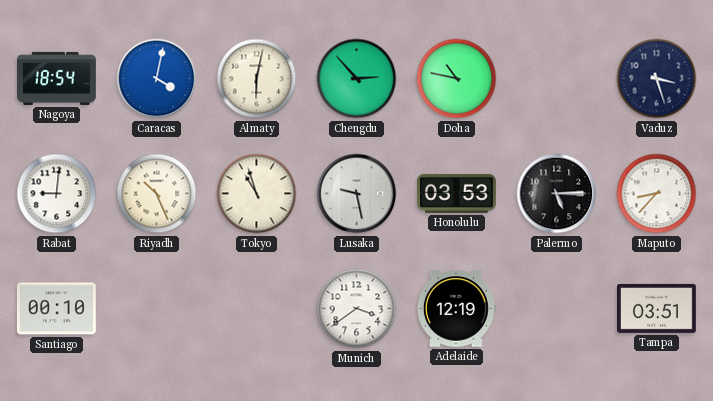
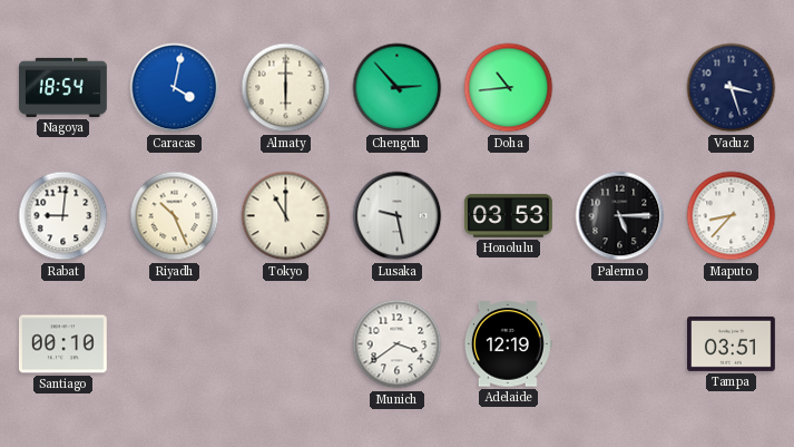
Almaty: 6:02 -> 6:00 (286, 88)
Doha: 10:47 -> 10:44 (509, 88)
Tokyo: 10:57 -> 11:00 (286, 216)
